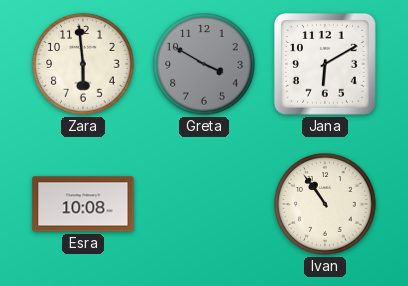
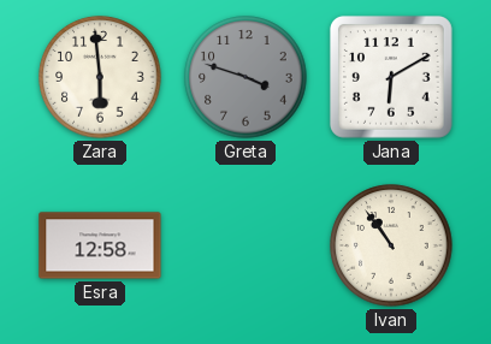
Greta: 3:50 -> 3:48 (245, 77)
Esra: 10:08 -> 12:58 (100, 245)
